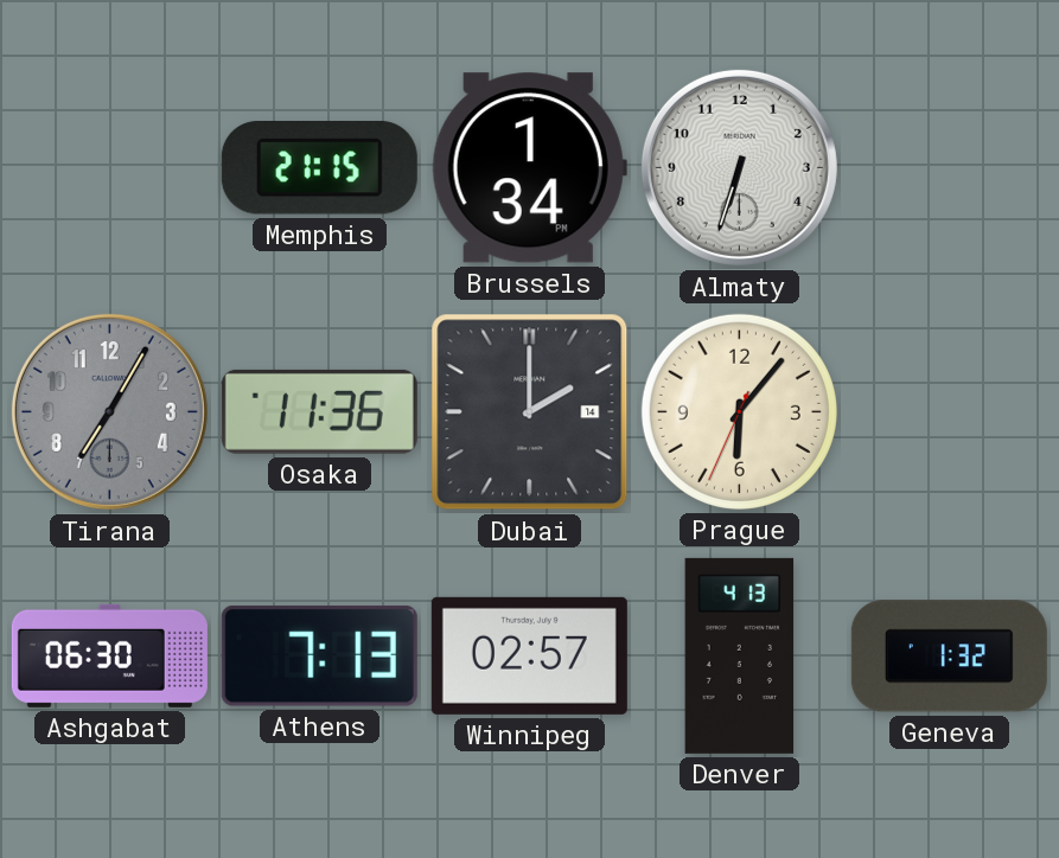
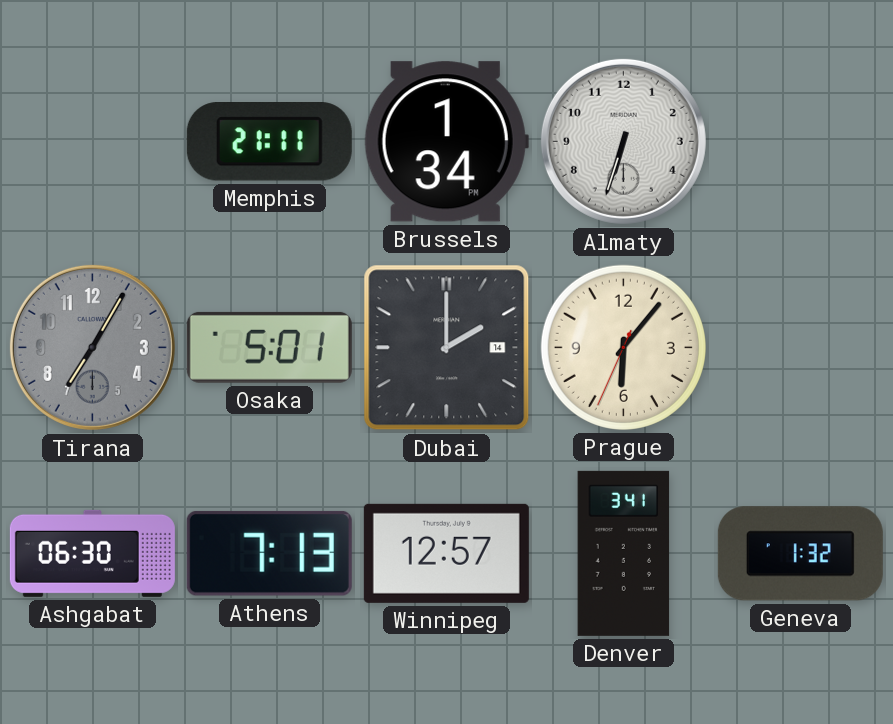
Memphis: 21:15 -> 21:11 (269, 142)
Osaka: 11:36 -> 5:01 (269, 347)
Winnipeg: 02:57 -> 12:57 (446, 553)
Denver: 4:13 -> 3:41 (624, 553)
